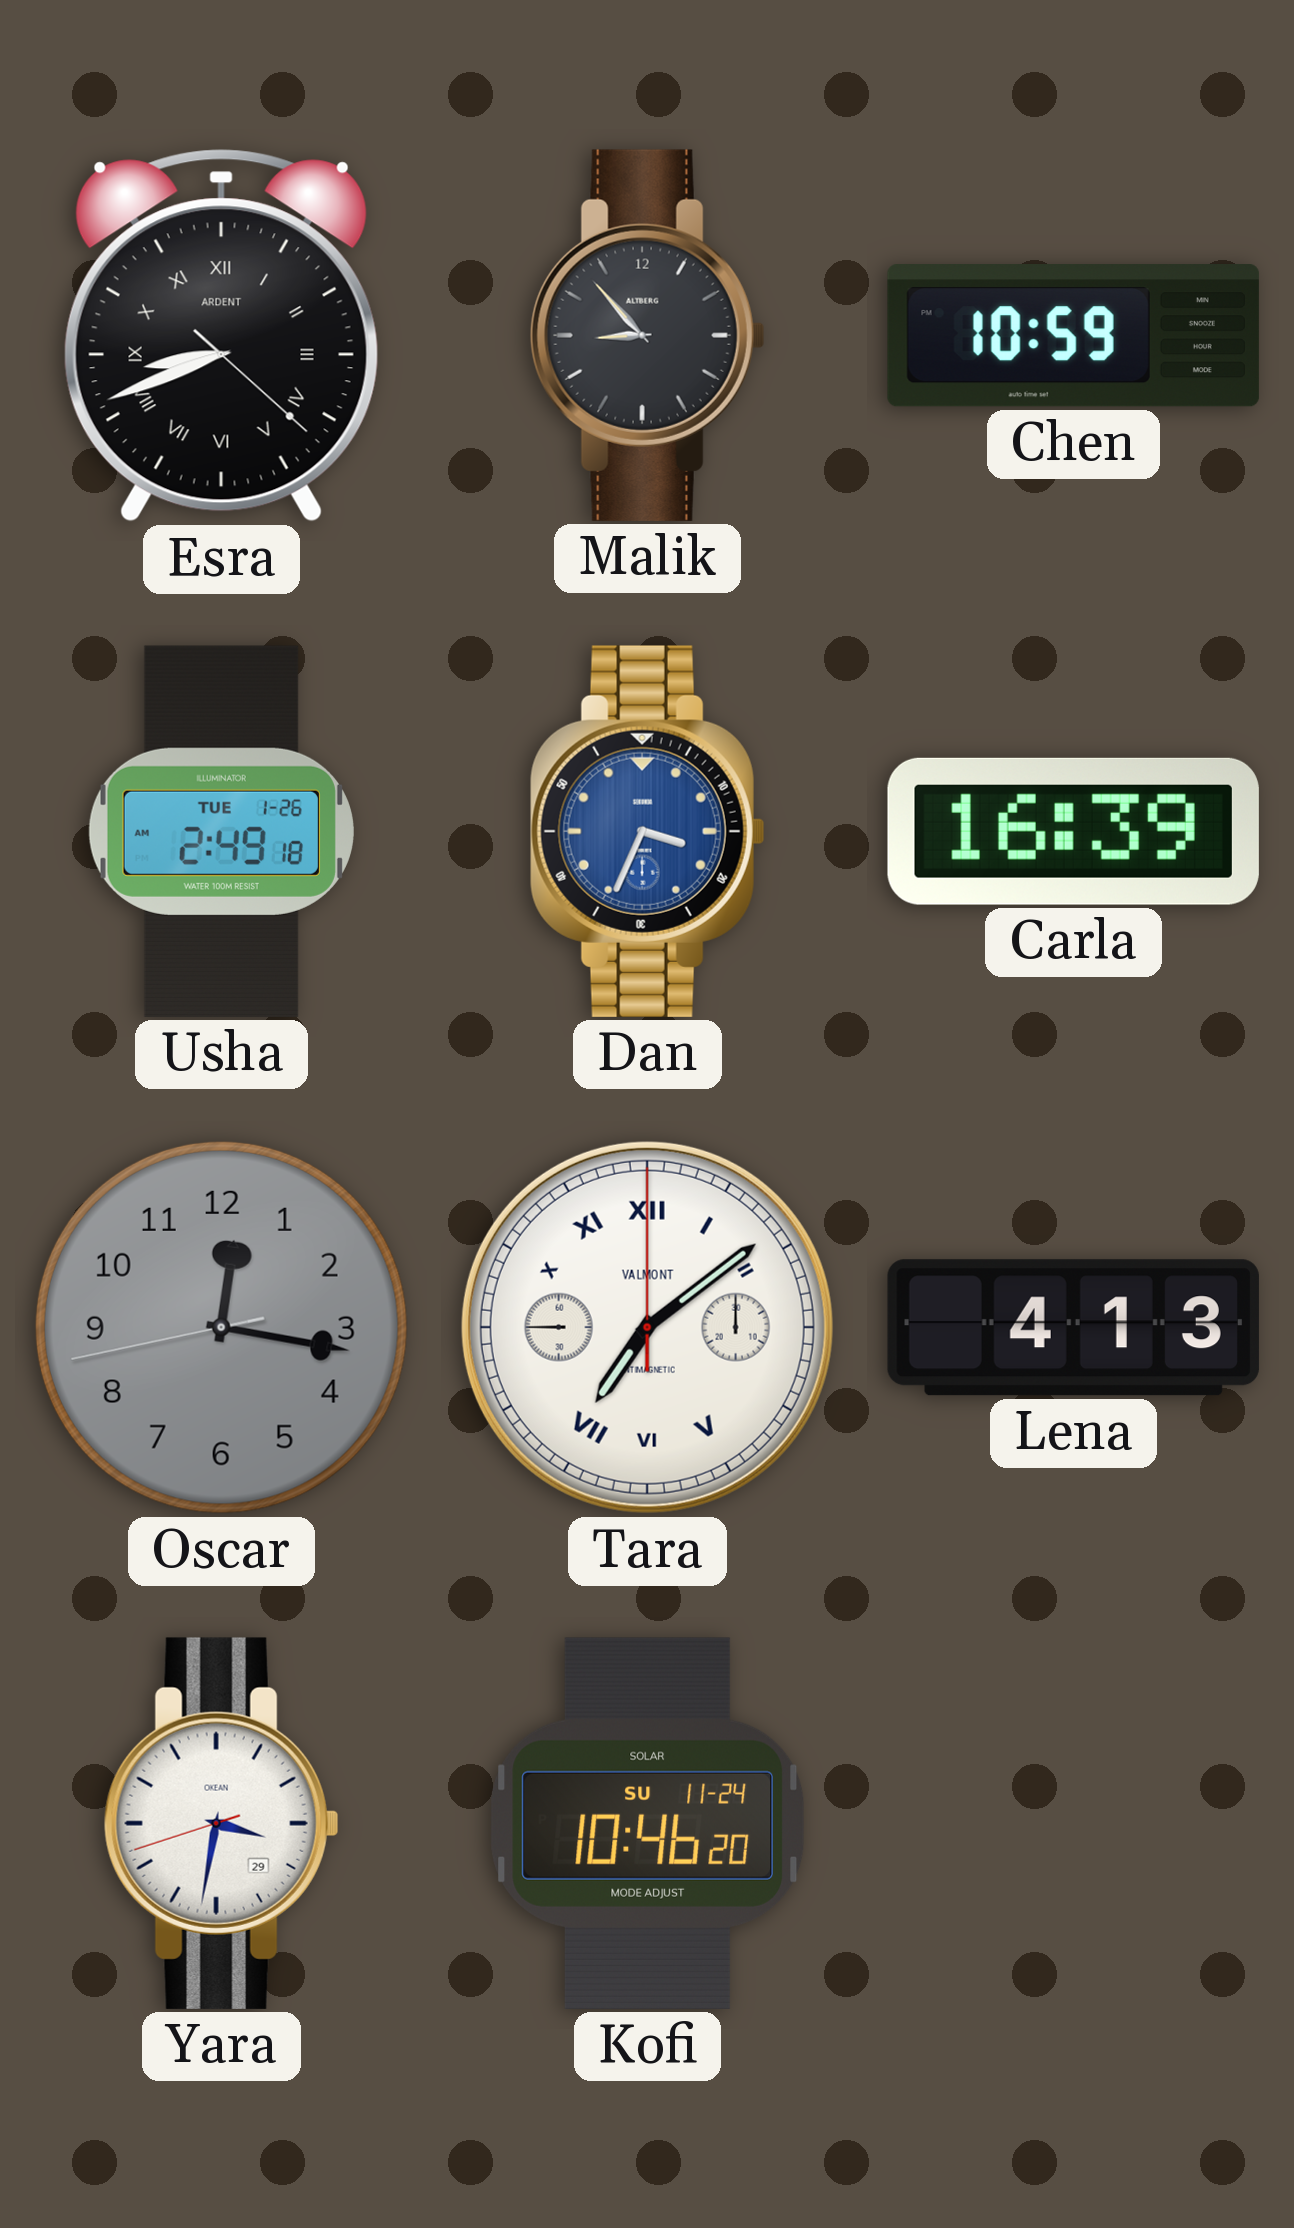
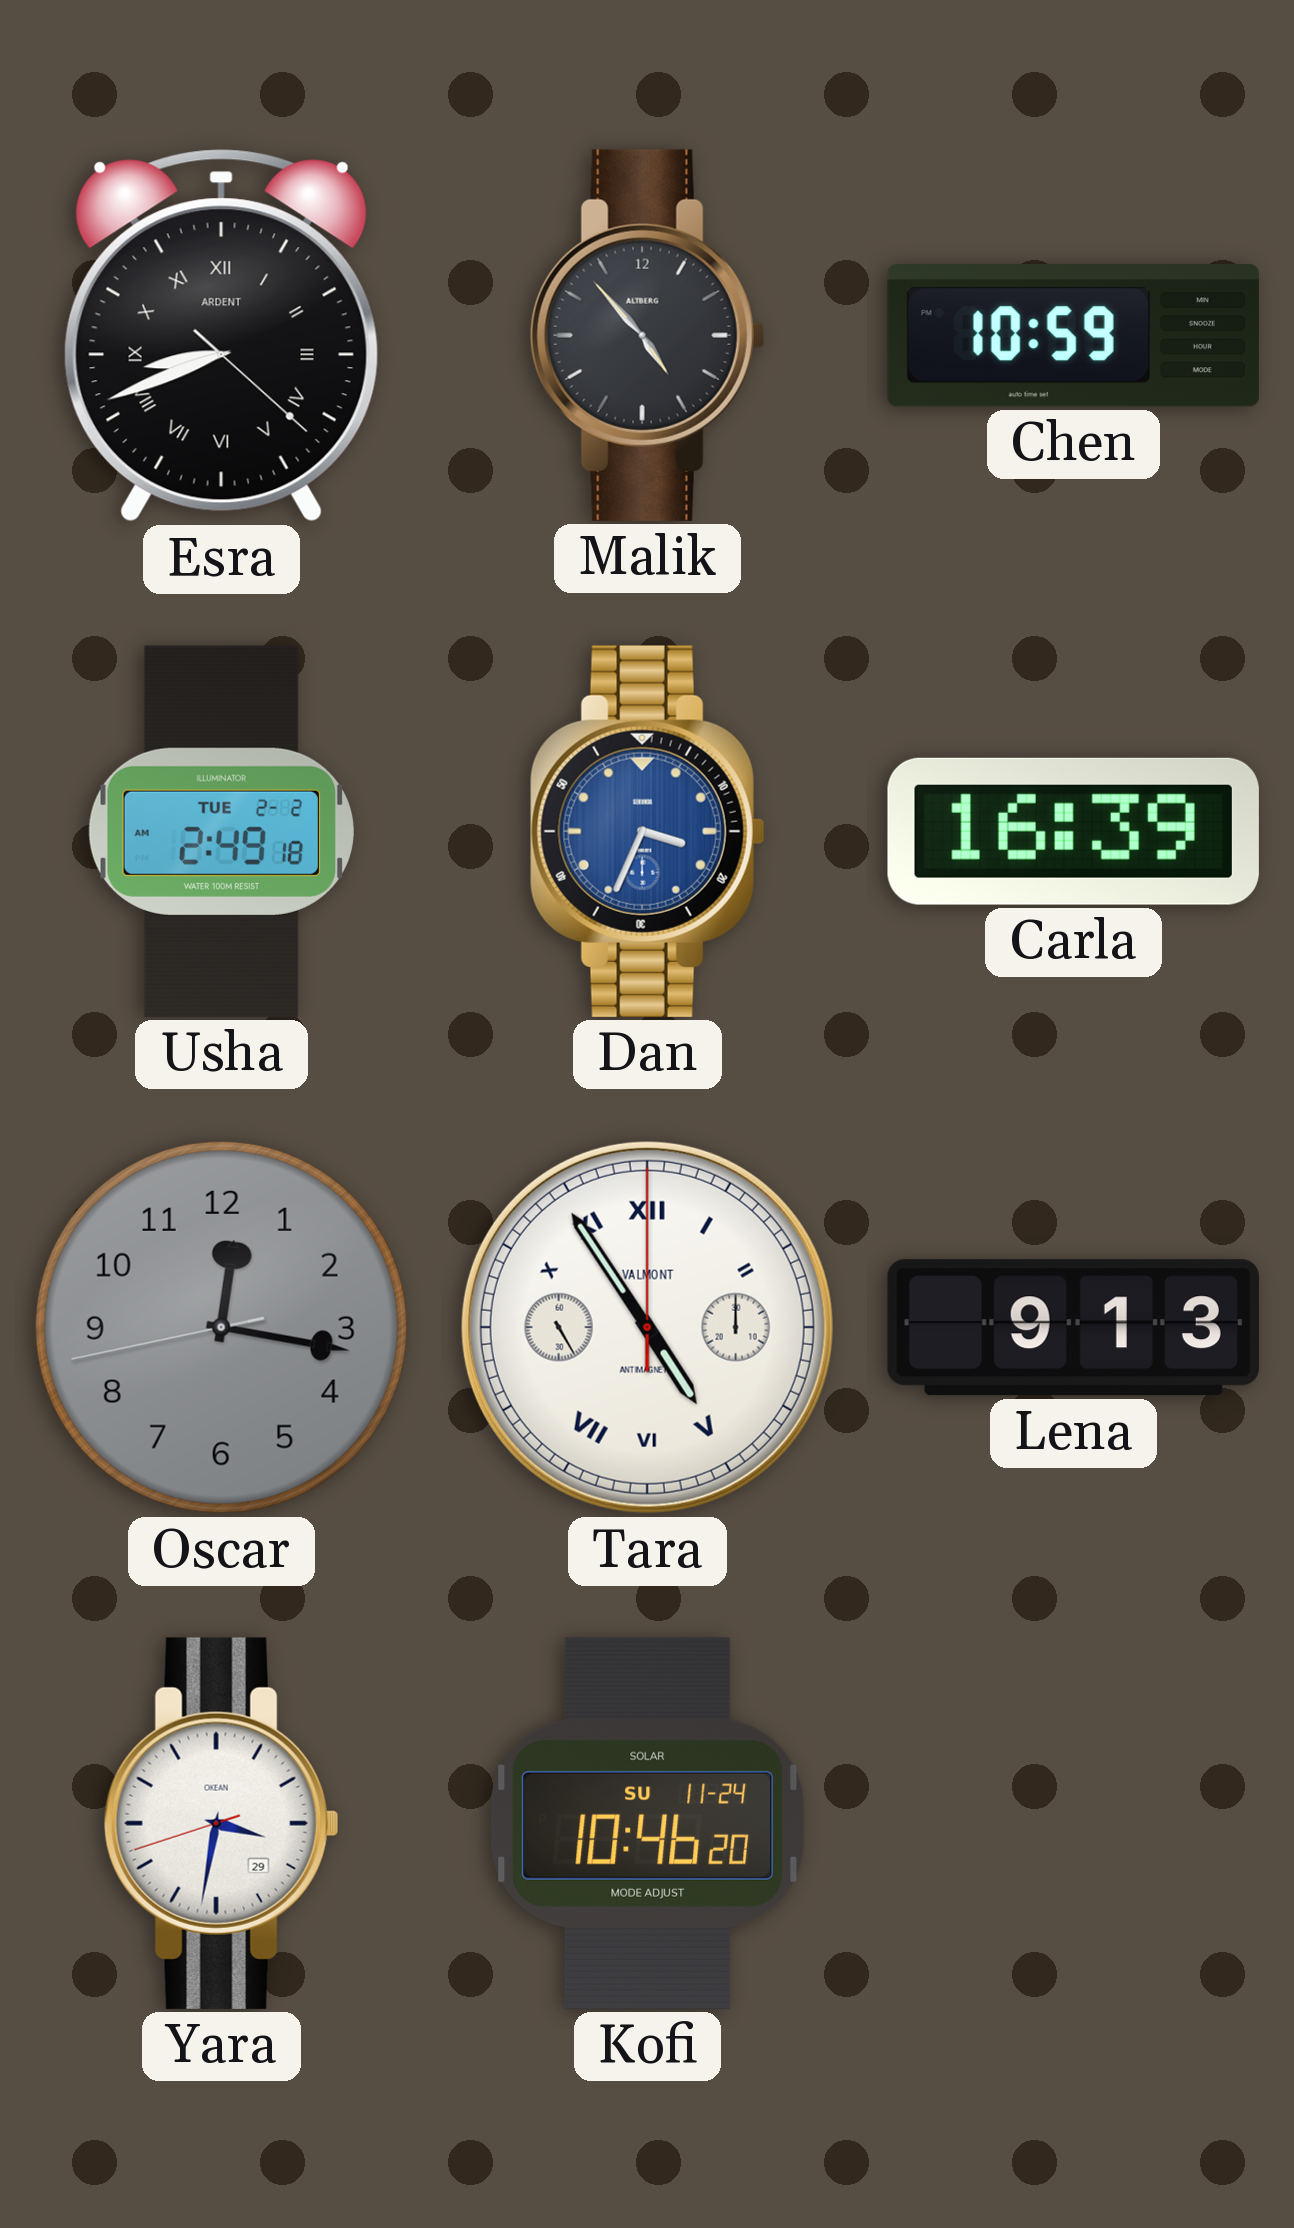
Malik: 8:53 -> 4:53 (647, 335)
Usha date: TUE 1-26 -> TUE 2-2 (221, 831)
Tara: 7:08 -> 4:54 (647, 1327)
Lena: 4:13 -> 9:13 (1073, 1328)
